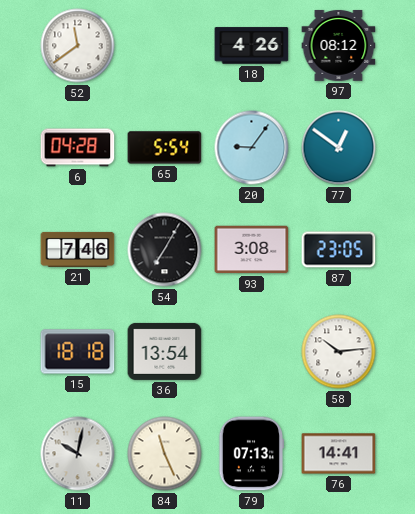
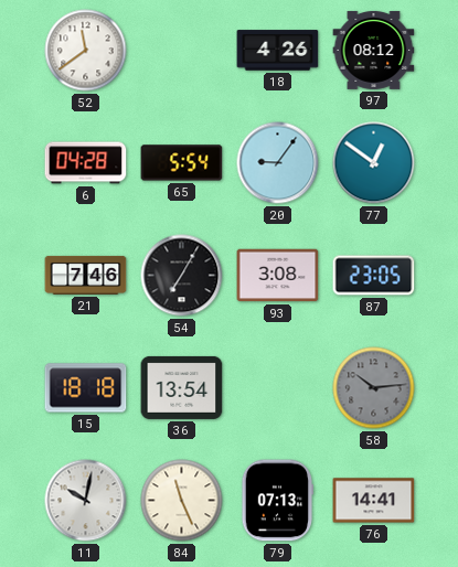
58 dial: white -> grey (374, 388)
